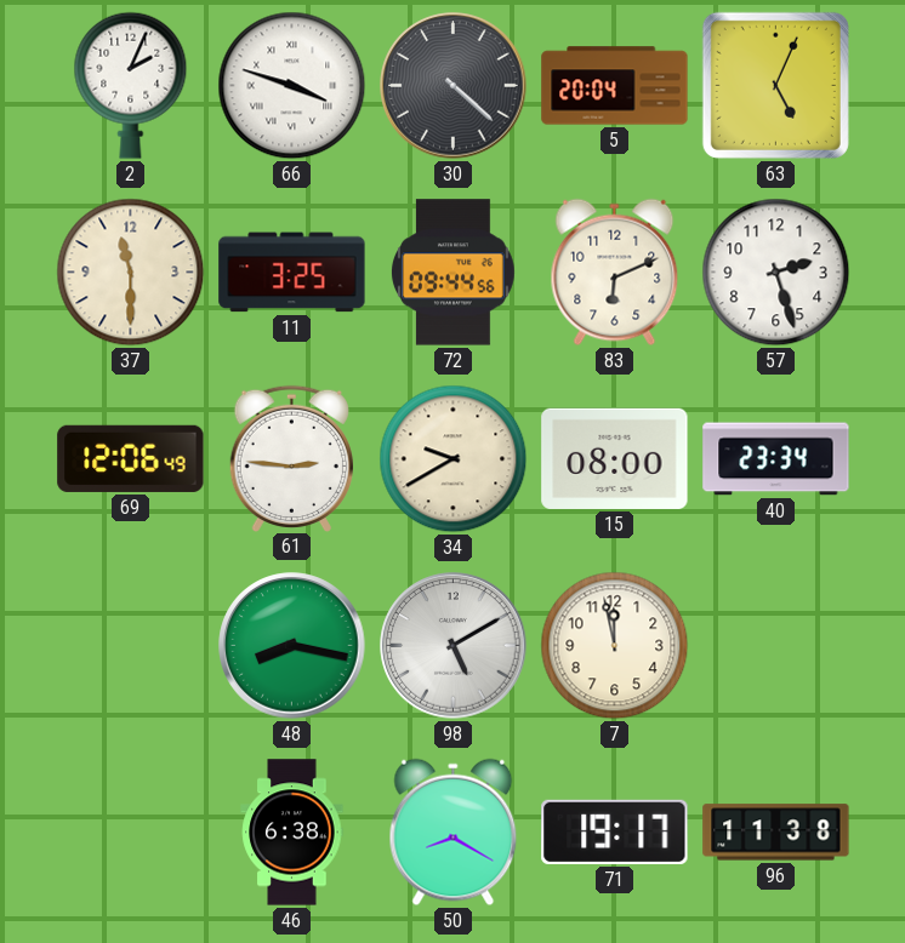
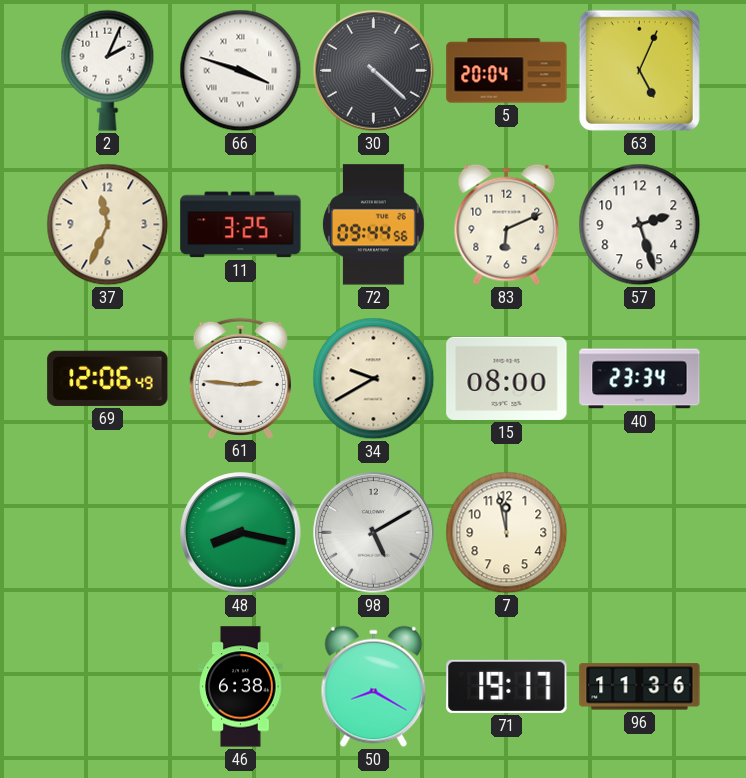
37: 11:30 -> 11:34 (108, 225)
96: 11:38 -> 11:36 (640, 687)
